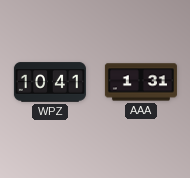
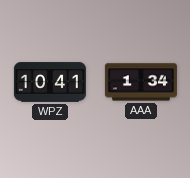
AAA: 1:31 -> 1:34 (141, 82)
